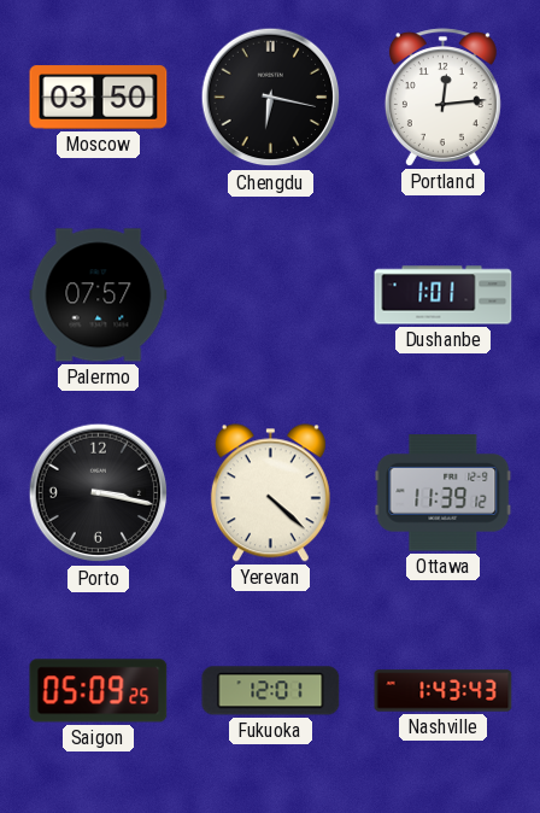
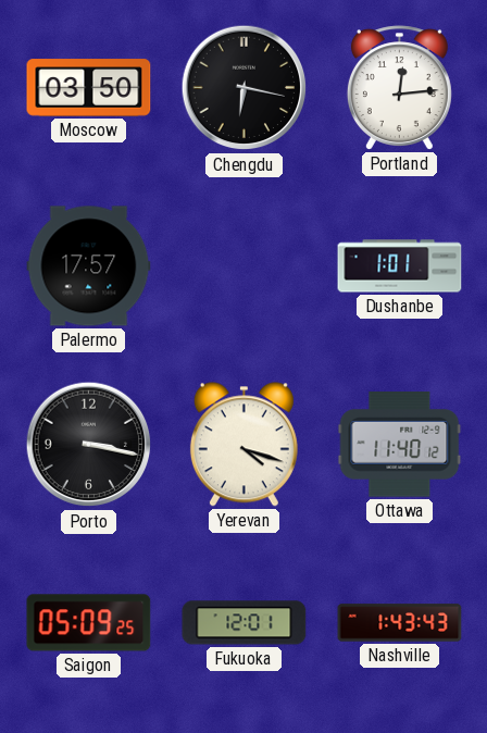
Palermo: 07:57 -> 17:57 (89, 266)
Yerevan: 4:22 -> 4:18 (243, 445)
Ottawa: 11:39 -> 11:40 (400, 445)
